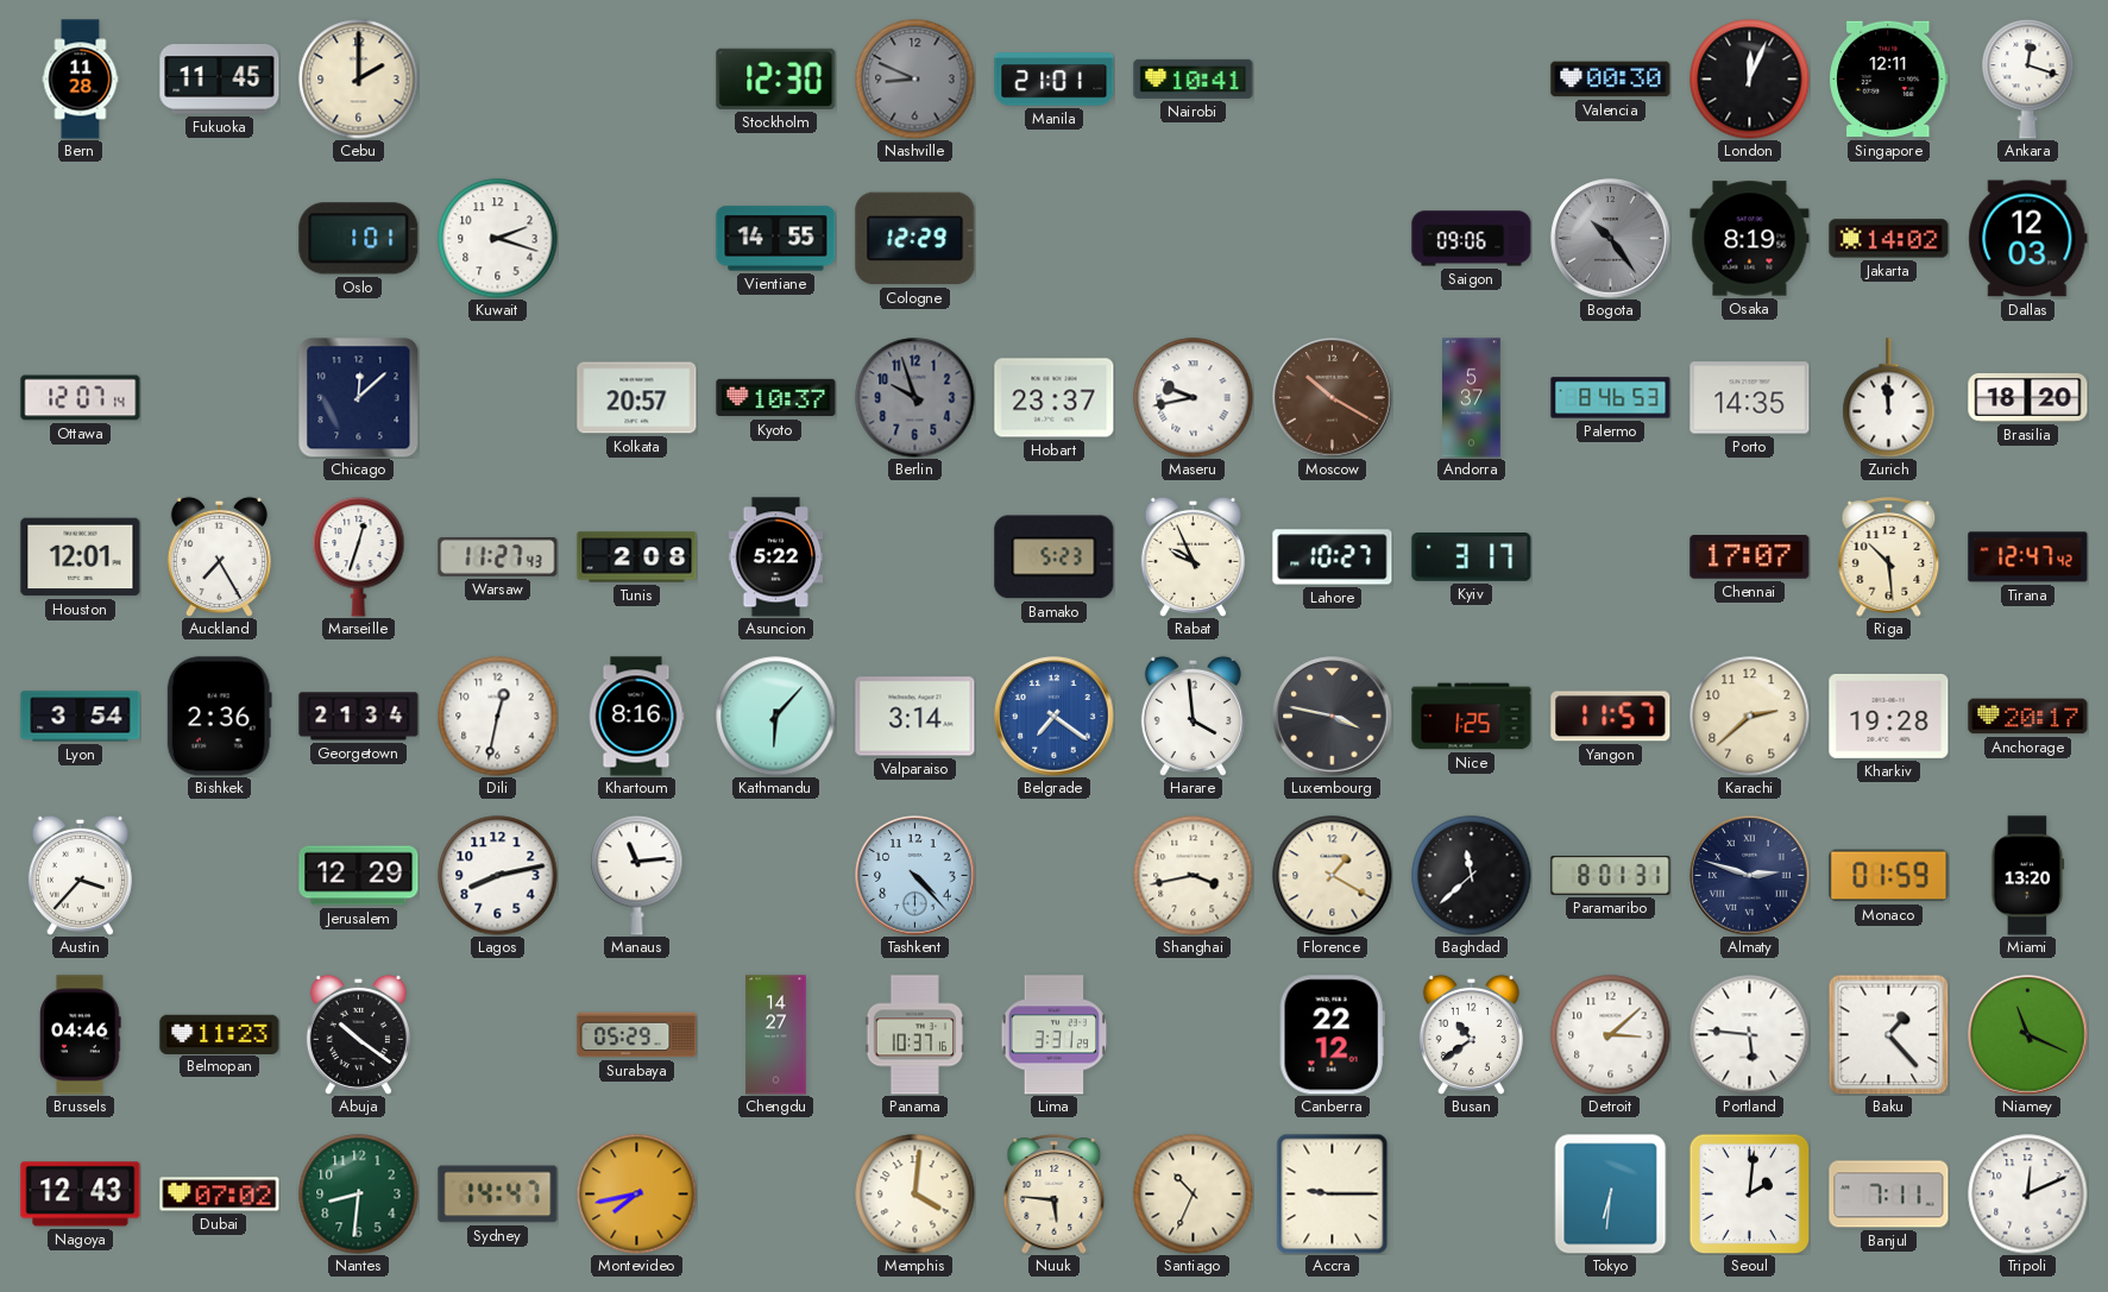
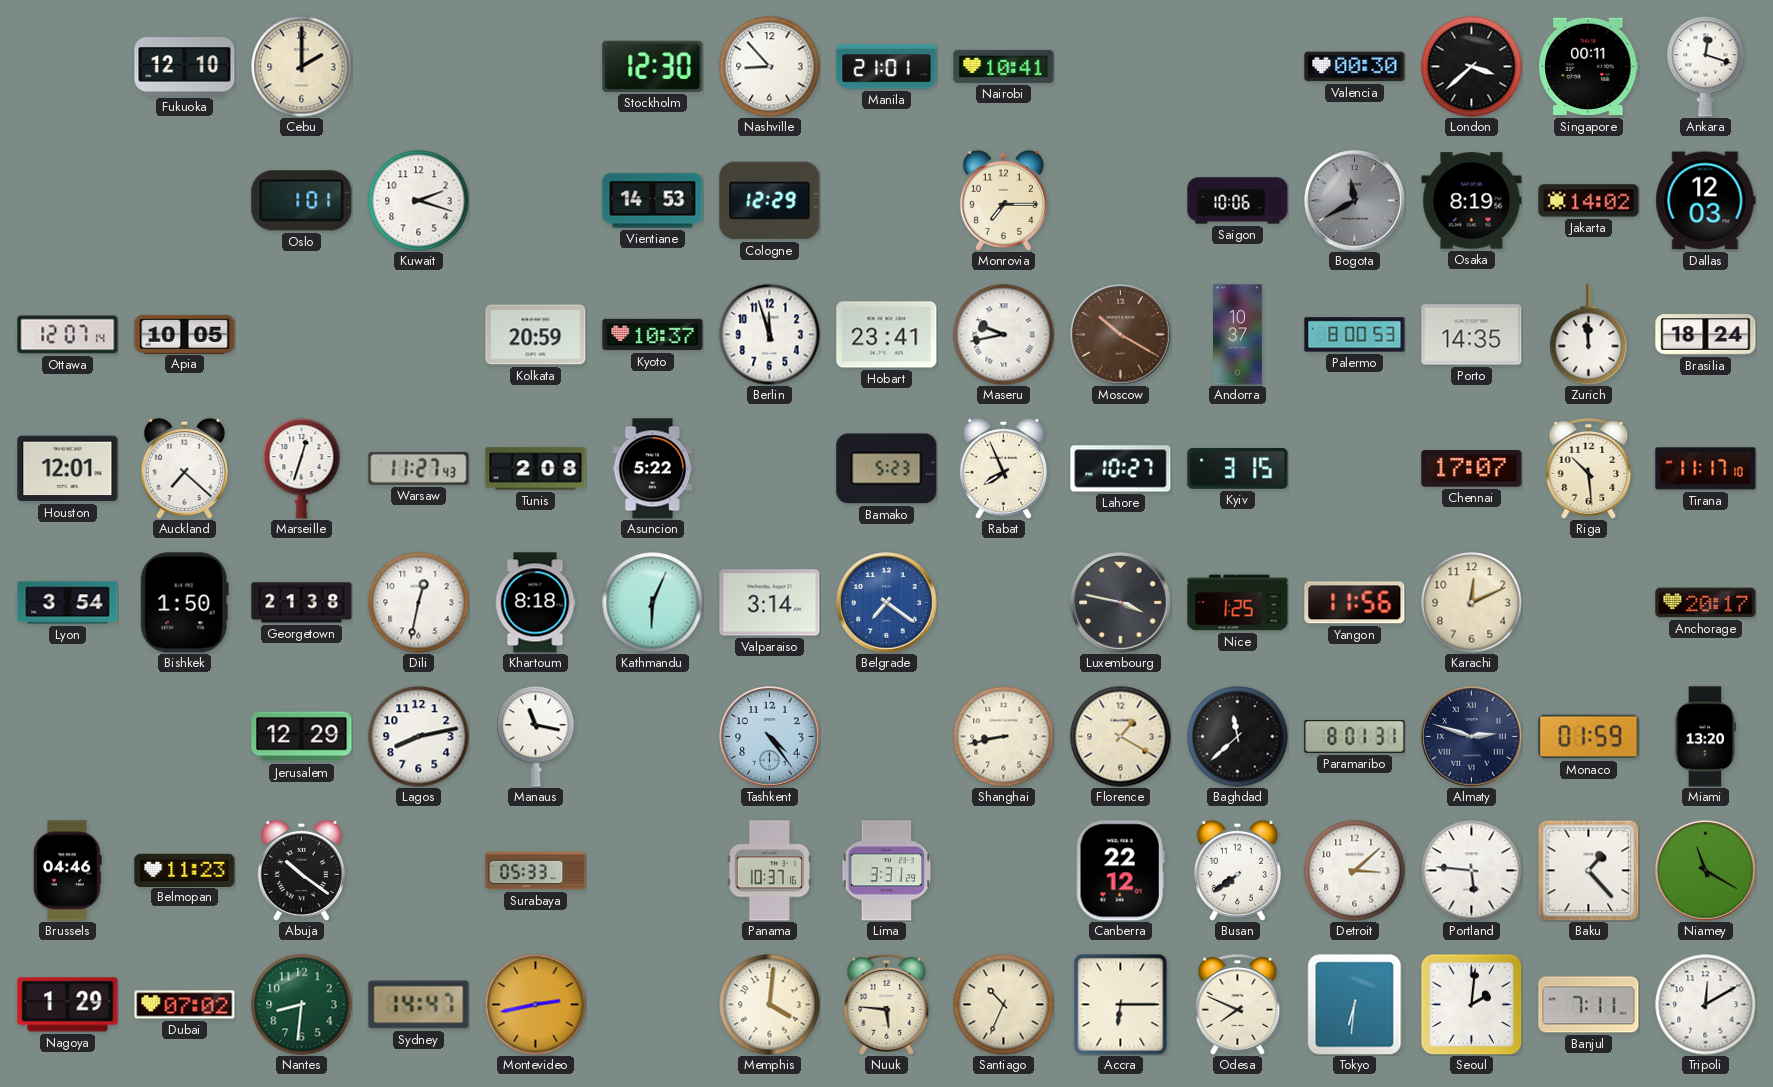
Bern: 11:28 -> none (81, 80)
Fukuoka: 11:45 -> 12:10 (185, 67)
Nashville: 8:49 -> 8:53 (770, 67)
Nashville dial: grey -> white (770, 67)
London: 12:04 -> 3:38 (1472, 67)
Singapore: 12:11 -> 00:11 (1589, 67)
Vientiane: 14:55 -> 14:53 (653, 201)
Monrovia: none -> 7:15 (1003, 200)
Saigon: 09:06 -> 10:06 (1238, 201)
Bogota: 10:24 -> 11:40 (1355, 201)
Apia: none -> 10:05 (185, 334)
Chicago: 12:08 -> none (358, 397)
Kolkata: 20:57 -> 20:59 (536, 335)
Berlin: 9:57 -> 11:57 (770, 335)
Berlin dial: grey -> white (770, 335)
Hobart: 23:37 -> 23:41 (887, 335)
Andorra: 5:37 -> 10:37 (1238, 335)
Palermo: 8:46 -> 8:00 (1355, 335)
Brasilia: 18:20 -> 18:24 (1706, 335)
Auckland: 7:25 -> 7:22 (184, 468)
Rabat: 9:56 -> 7:56 (1003, 468)
Kyiv: 3:17 -> 3:15 (1238, 469)
Tirana: 12:47 -> 11:17 (1706, 469)
Bishkek: 2:36 -> 1:50 (184, 603)
Georgetown: 21:34 -> 21:38 (302, 603)
Khartoum: 8:16 -> 8:18 (535, 603)
Kathmandu: 6:07 -> 6:04 (653, 603)
Harare: 3:59 -> none (1193, 716)
Yangon: 11:57 -> 11:56 (1355, 603)
Karachi: 2:38 -> 12:11 (1472, 603)
Kharkiv: 19:28 -> none (1889, 716)
Austin: 3:37 -> none (80, 875)
Manaus: 11:14 -> 11:17 (536, 737)
Tashkent: 4:23 -> 4:24 (770, 737)
Shanghai: 3:43 -> 8:43 (1004, 737)
Surabaya: 05:29 -> 05:33 (536, 871)
Chengdu: 14:27 -> none (776, 1035)
Busan: 10:39 -> 7:39 (1237, 870)
Niamey: 11:19 -> 11:20 (1706, 871)
Nagoya: 12:43 -> 1:29 (68, 1005)
Montevideo: 7:43 -> 2:43 (536, 1005)
Accra: 9:15 -> 6:15 (1121, 1004)
Odesa: none -> 7:49 (1238, 1005)
Tripoli: 12:11 -> 12:10 (1706, 1005)
